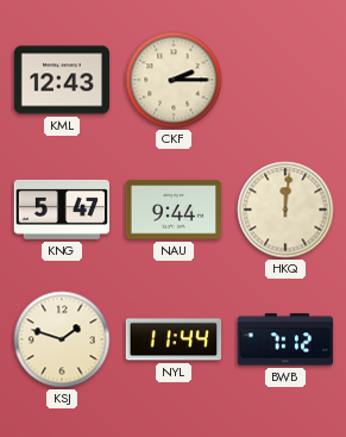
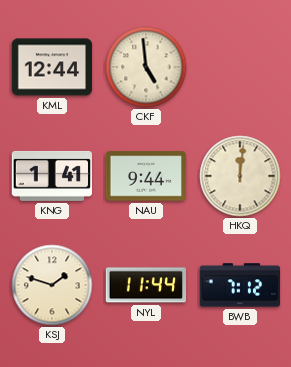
KML: 12:43 -> 12:44 (52, 67)
CKF: 2:15 -> 4:59 (146, 67)
KNG: 5:47 -> 1:41 (51, 176)
